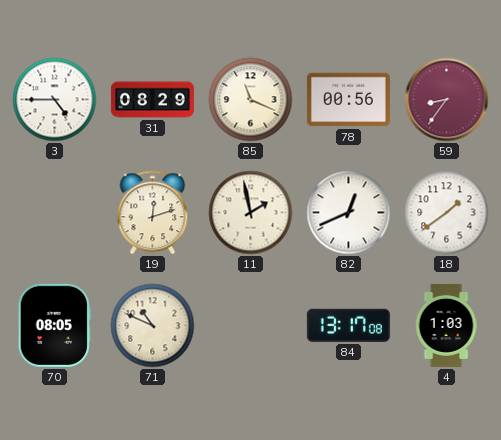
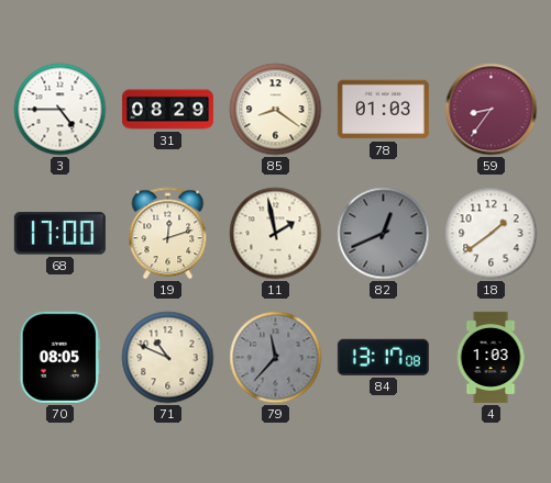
85: 11:19 -> 8:21 (276, 110)
78: 00:56 -> 01:03 (383, 110)
68: none -> 17:00 (59, 234)
82 dial: white -> grey (384, 234)
79: none -> 11:37 (276, 358)
